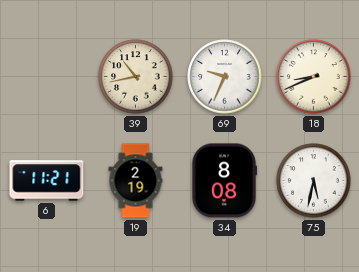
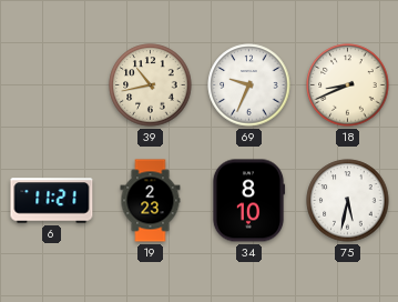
19: 2:19 -> 2:23 (151, 201)
34: 8:08 -> 8:10 (248, 201)
